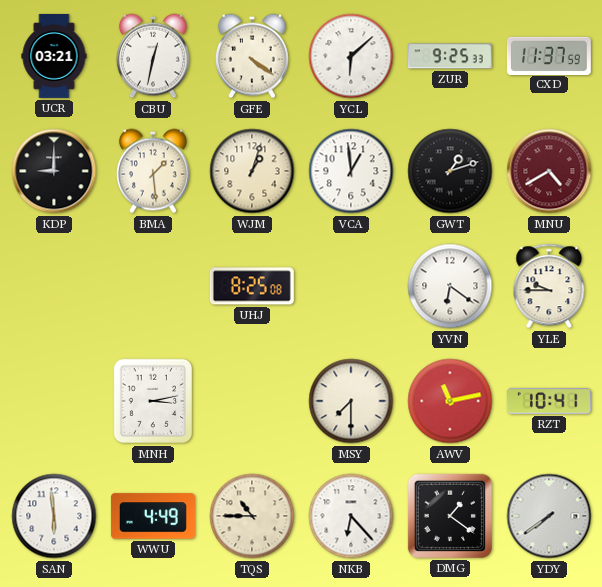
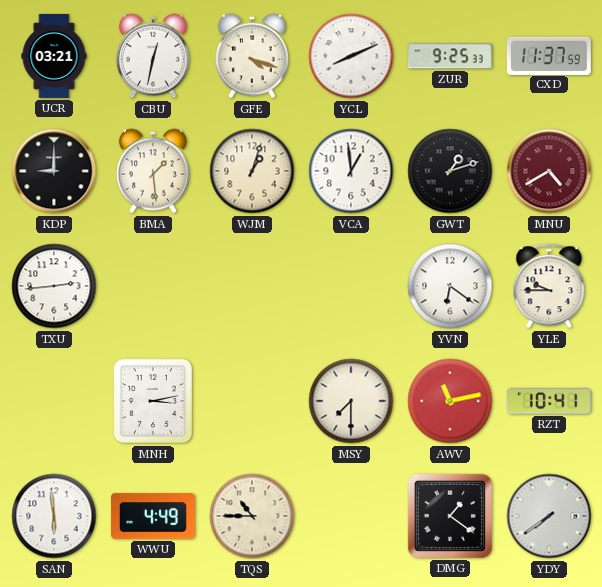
GFE: 4:21 -> 4:18 (252, 56)
YCL: 6:08 -> 8:11 (351, 56)
TXU: none -> 2:44 (54, 286)
UHJ: 8:25 -> none (252, 286)
NKB: 6:23 -> none (351, 516)
